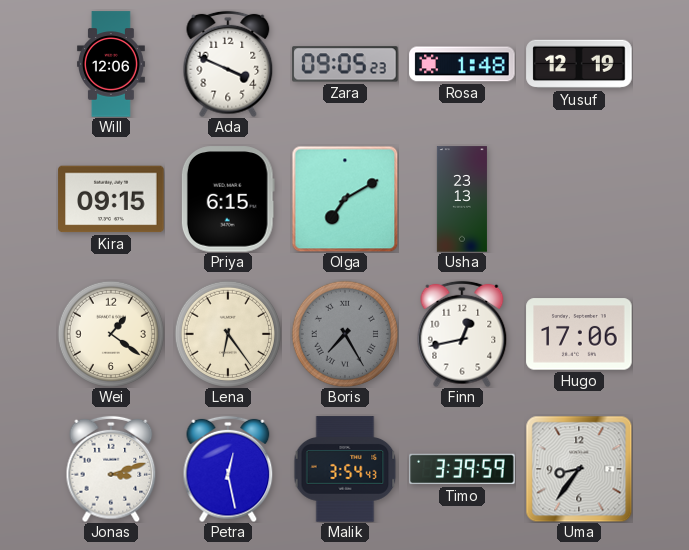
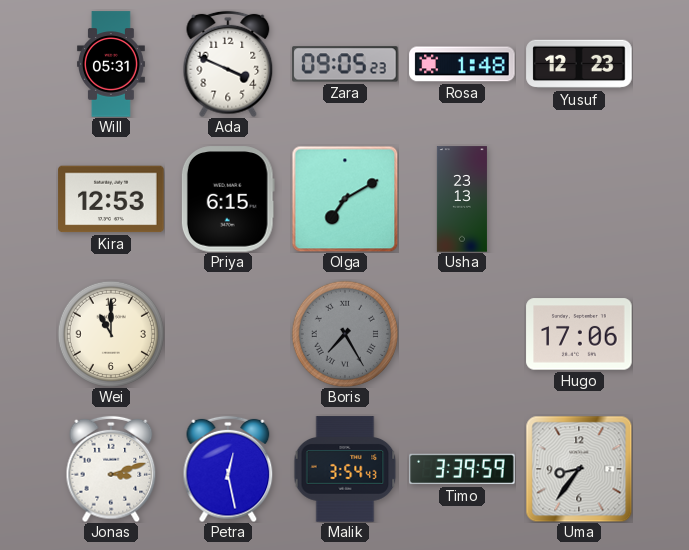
Will: 12:06 -> 05:31 (111, 64)
Yusuf: 12:19 -> 12:23 (579, 64)
Kira: 09:15 -> 12:53 (111, 199)
Wei: 1:21 -> 11:00 (110, 333)
Lena: 6:24 -> none (227, 333)
Finn: 12:43 -> none (462, 334)
